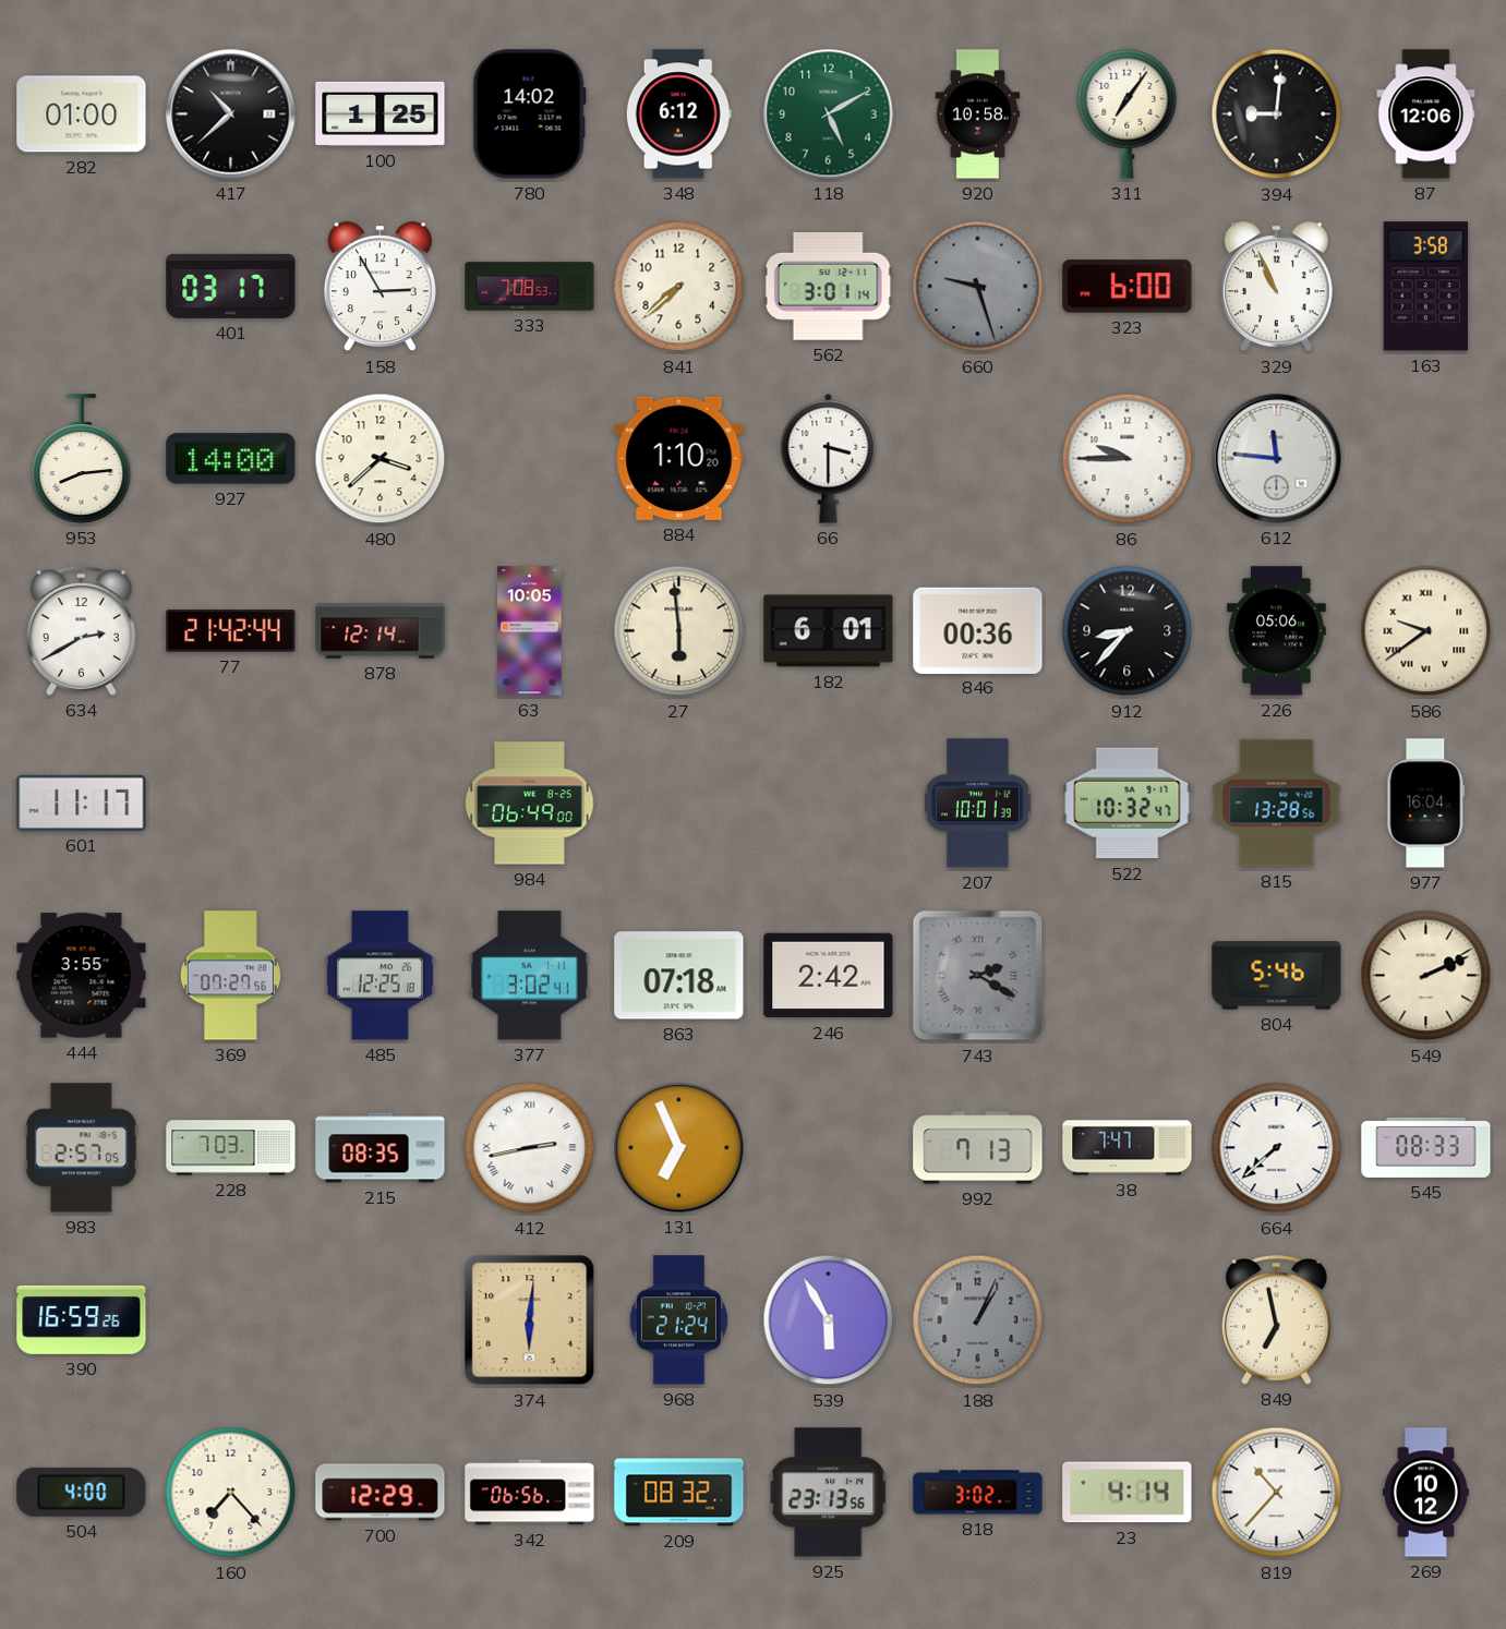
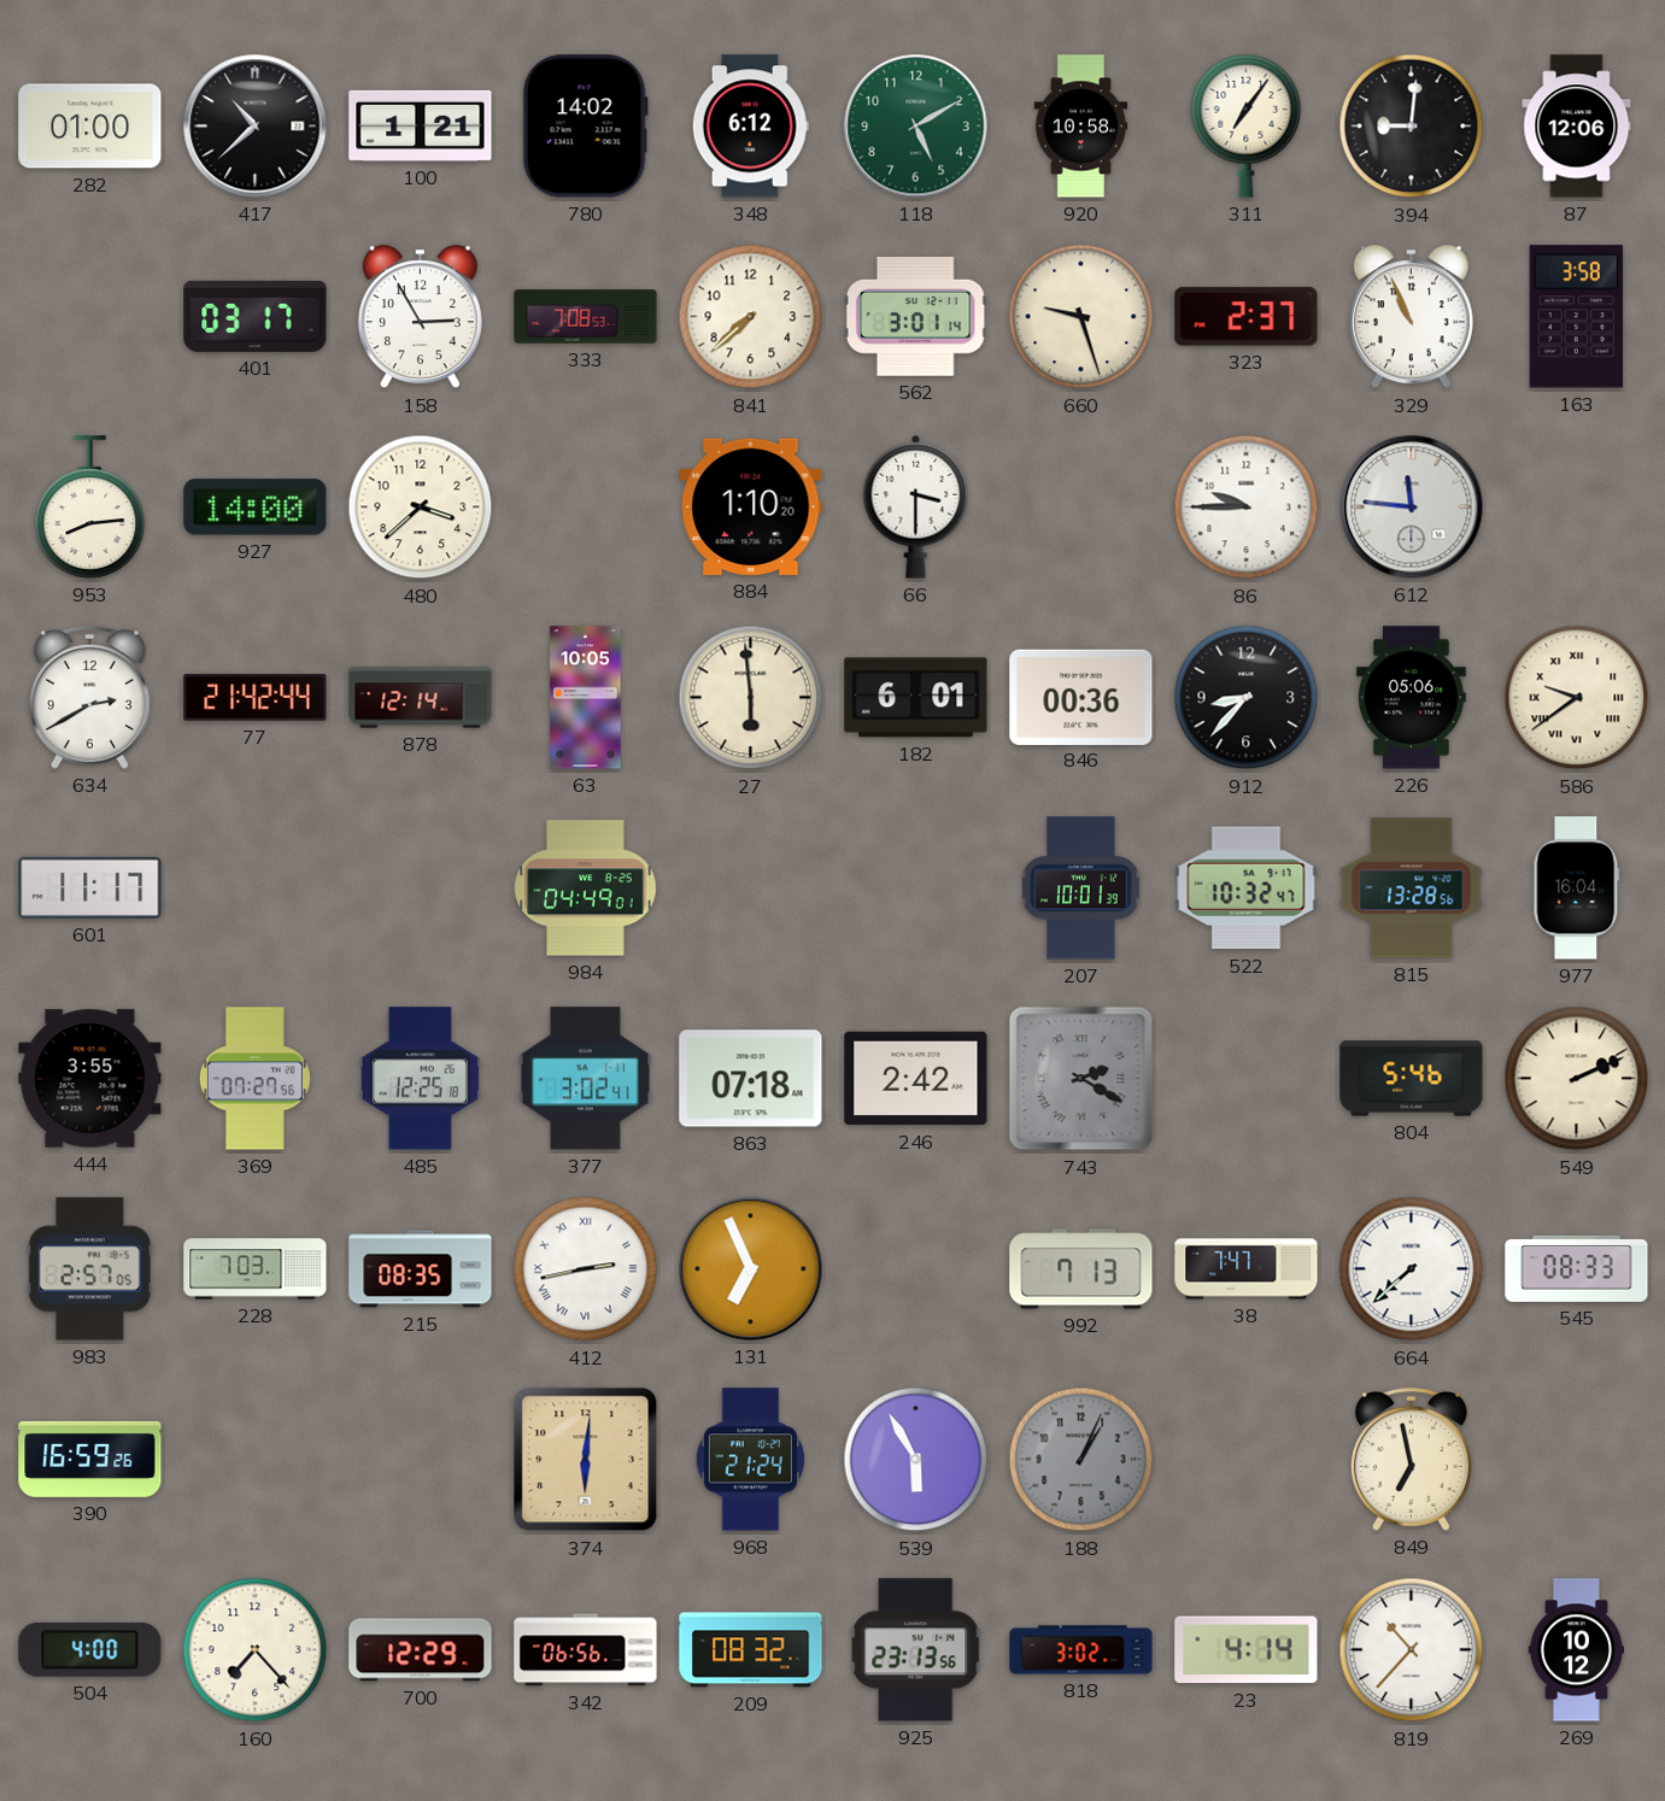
100: 1:25 -> 1:21 (421, 125)
660 dial: grey -> cream (1081, 317)
323: 6:00 -> 2:37 (1247, 317)
984: 06:49 -> 04:49 (586, 888)
